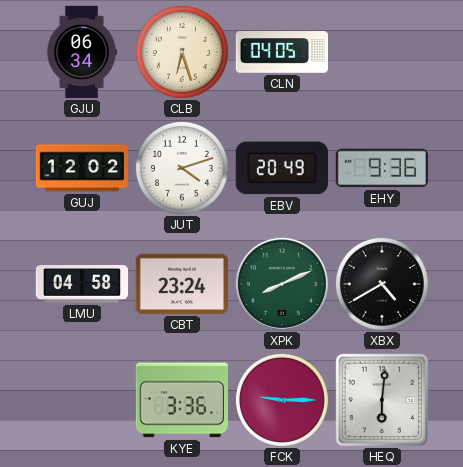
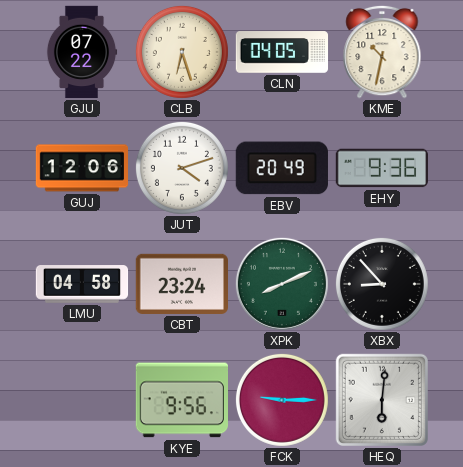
GJU: 06:34 -> 07:22 (82, 52)
KME: none -> 10:32 (382, 52)
GUJ: 12:02 -> 12:06 (82, 168)
XBX: 4:40 -> 8:53 (382, 284)
KYE: 3:36 -> 9:56 (181, 400)
